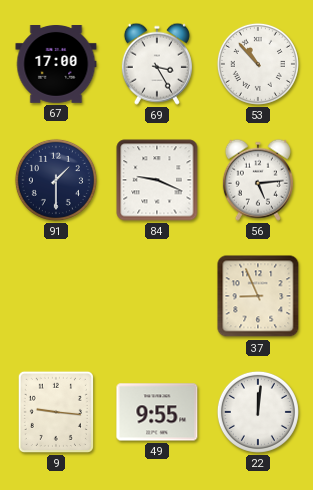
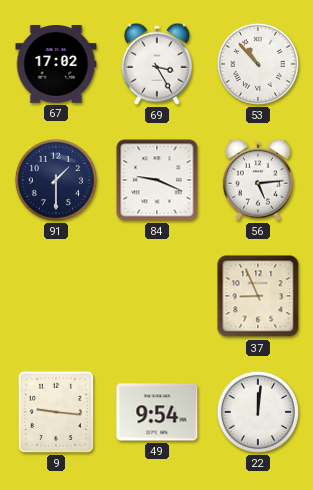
67: 17:00 -> 17:02 (56, 65)
49: 9:55 -> 9:54 (157, 412)
